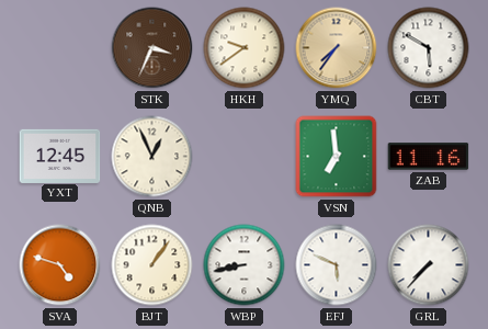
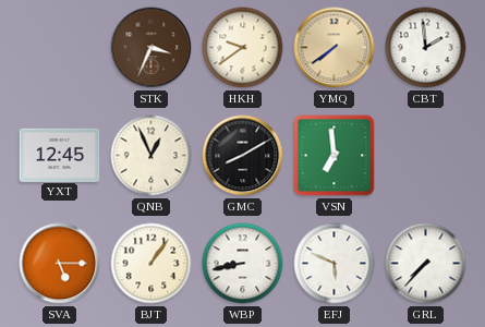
YMQ: 7:36 -> 7:39 (335, 48)
CBT: 5:50 -> 1:59 (426, 48)
GMC: none -> 8:10 (243, 156)
ZAB: 11:16 -> none (429, 157)
SVA: 4:48 -> 5:15 (60, 264)
